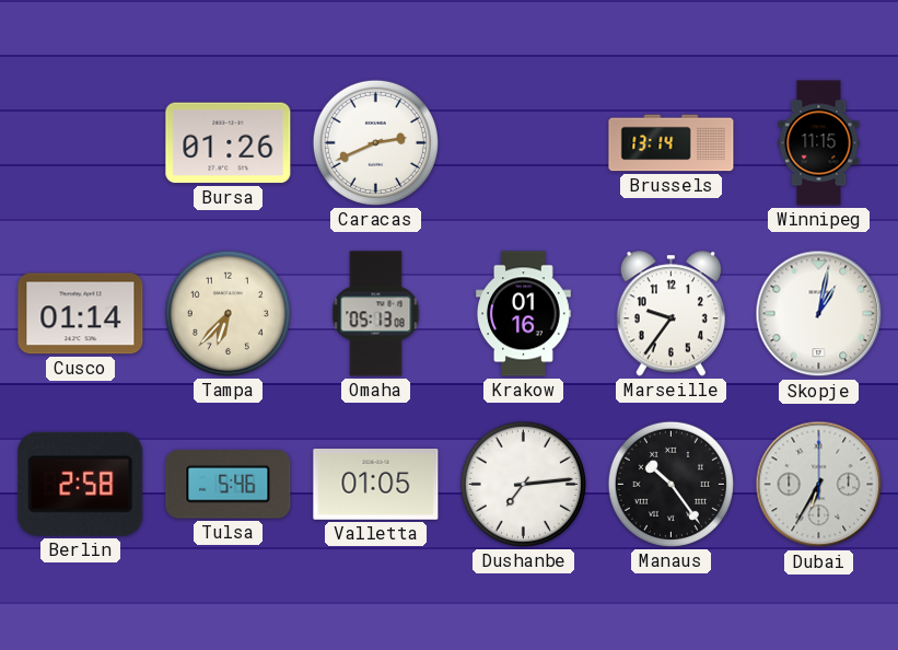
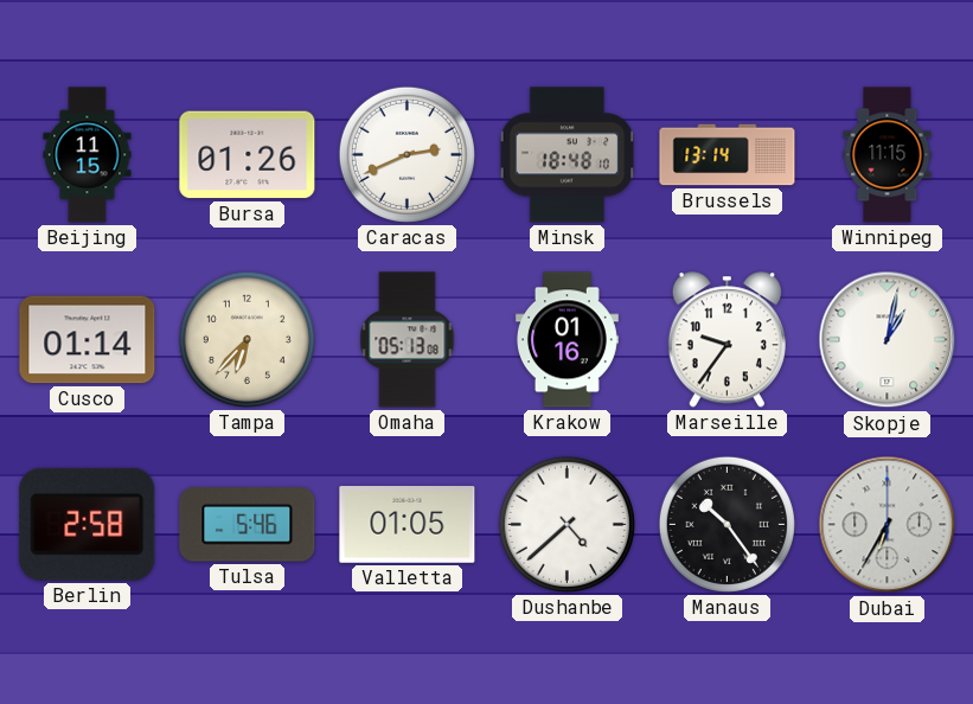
Beijing: none -> 11:15 (88, 155)
Minsk: none -> 18:48 (568, 155)
Dushanbe: 7:14 -> 4:38 (566, 524)
